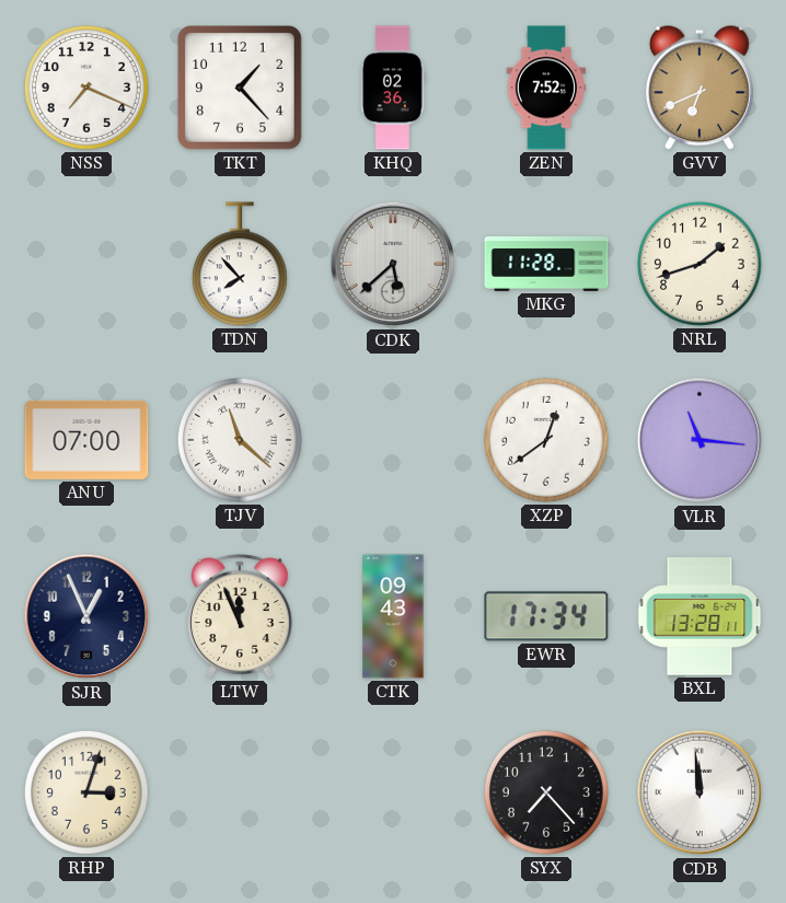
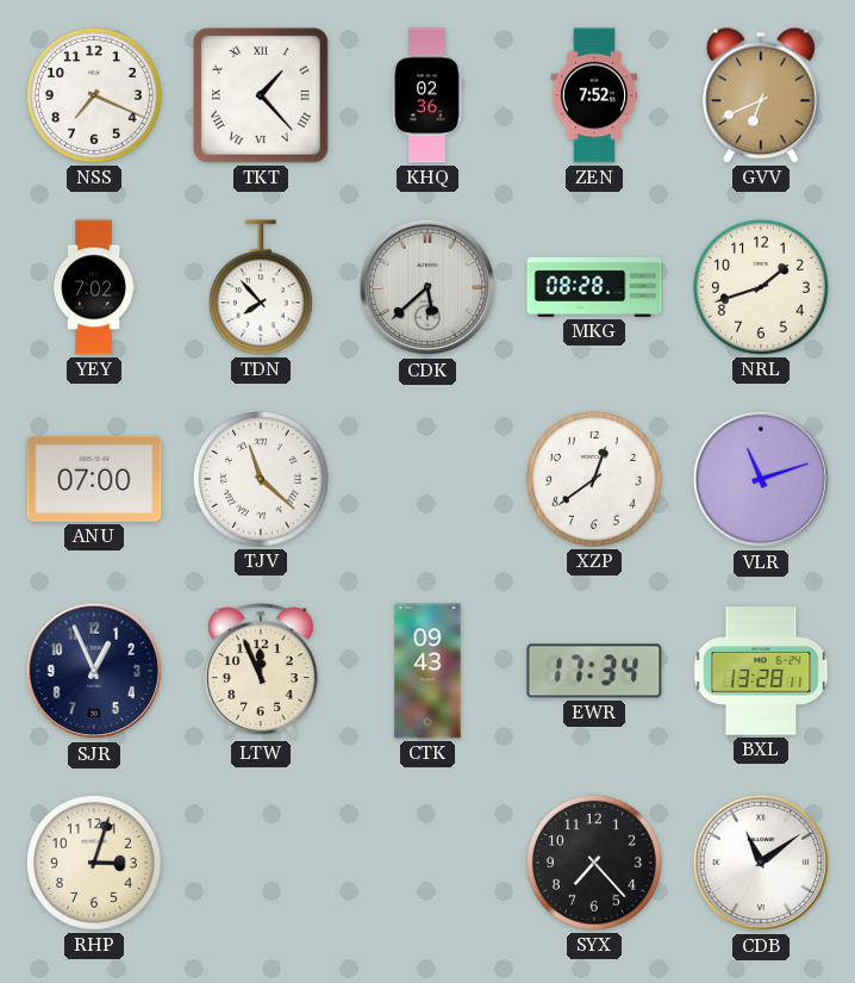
TKT numerals: Arabic -> Roman (262, 97)
YEY: none -> 7:02 (95, 287)
MKG: 11:28 -> 08:28 (594, 287)
VLR: 11:16 -> 11:12 (761, 479)
CDB: 11:59 -> 11:09 (761, 863)
